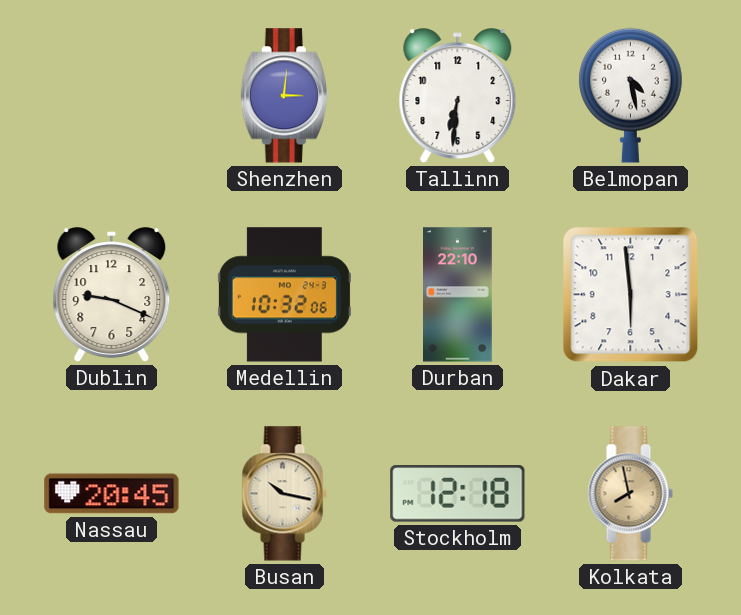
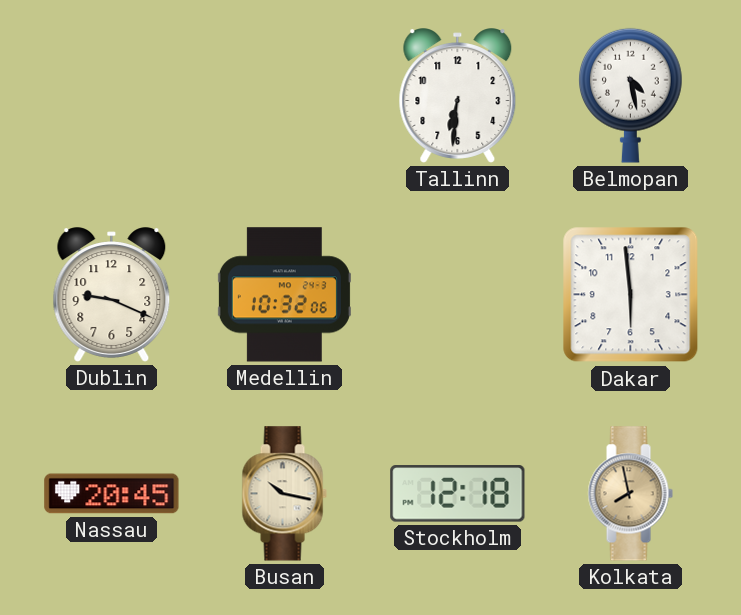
Shenzhen: 3:01 -> none (284, 96)
Durban: 22:10 -> none (458, 295)
